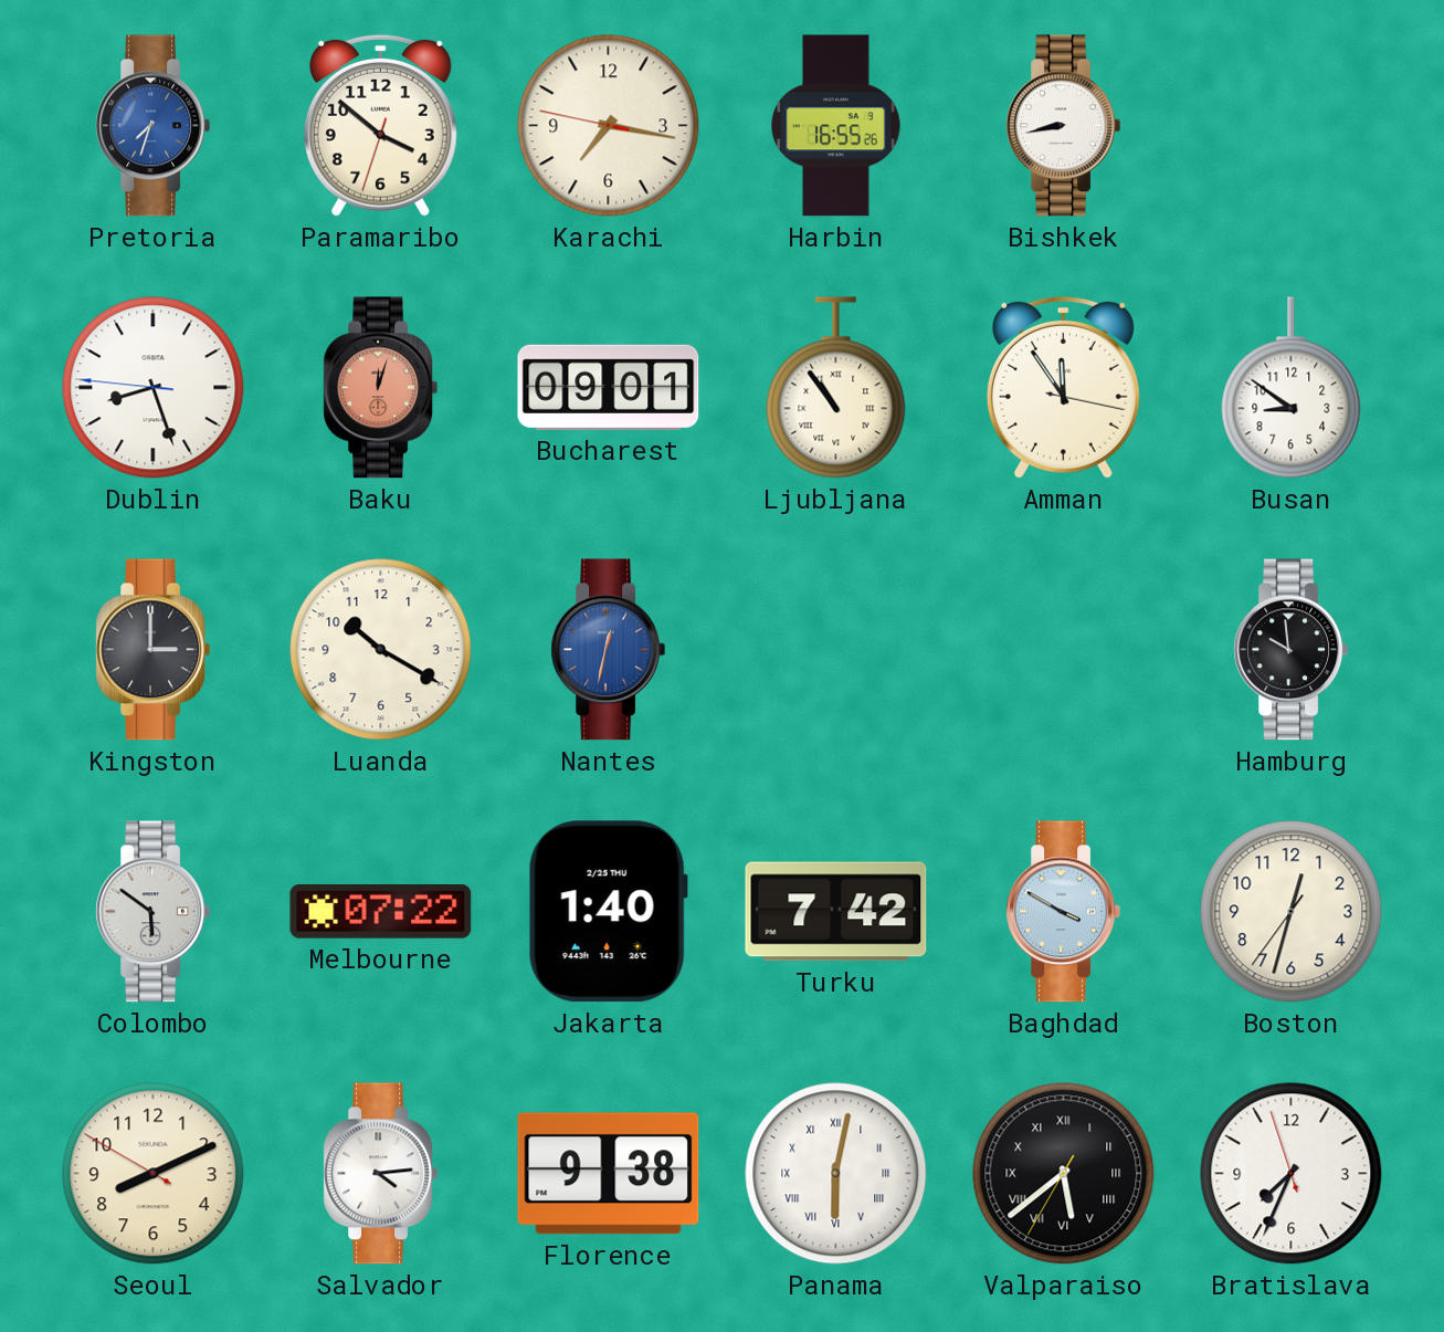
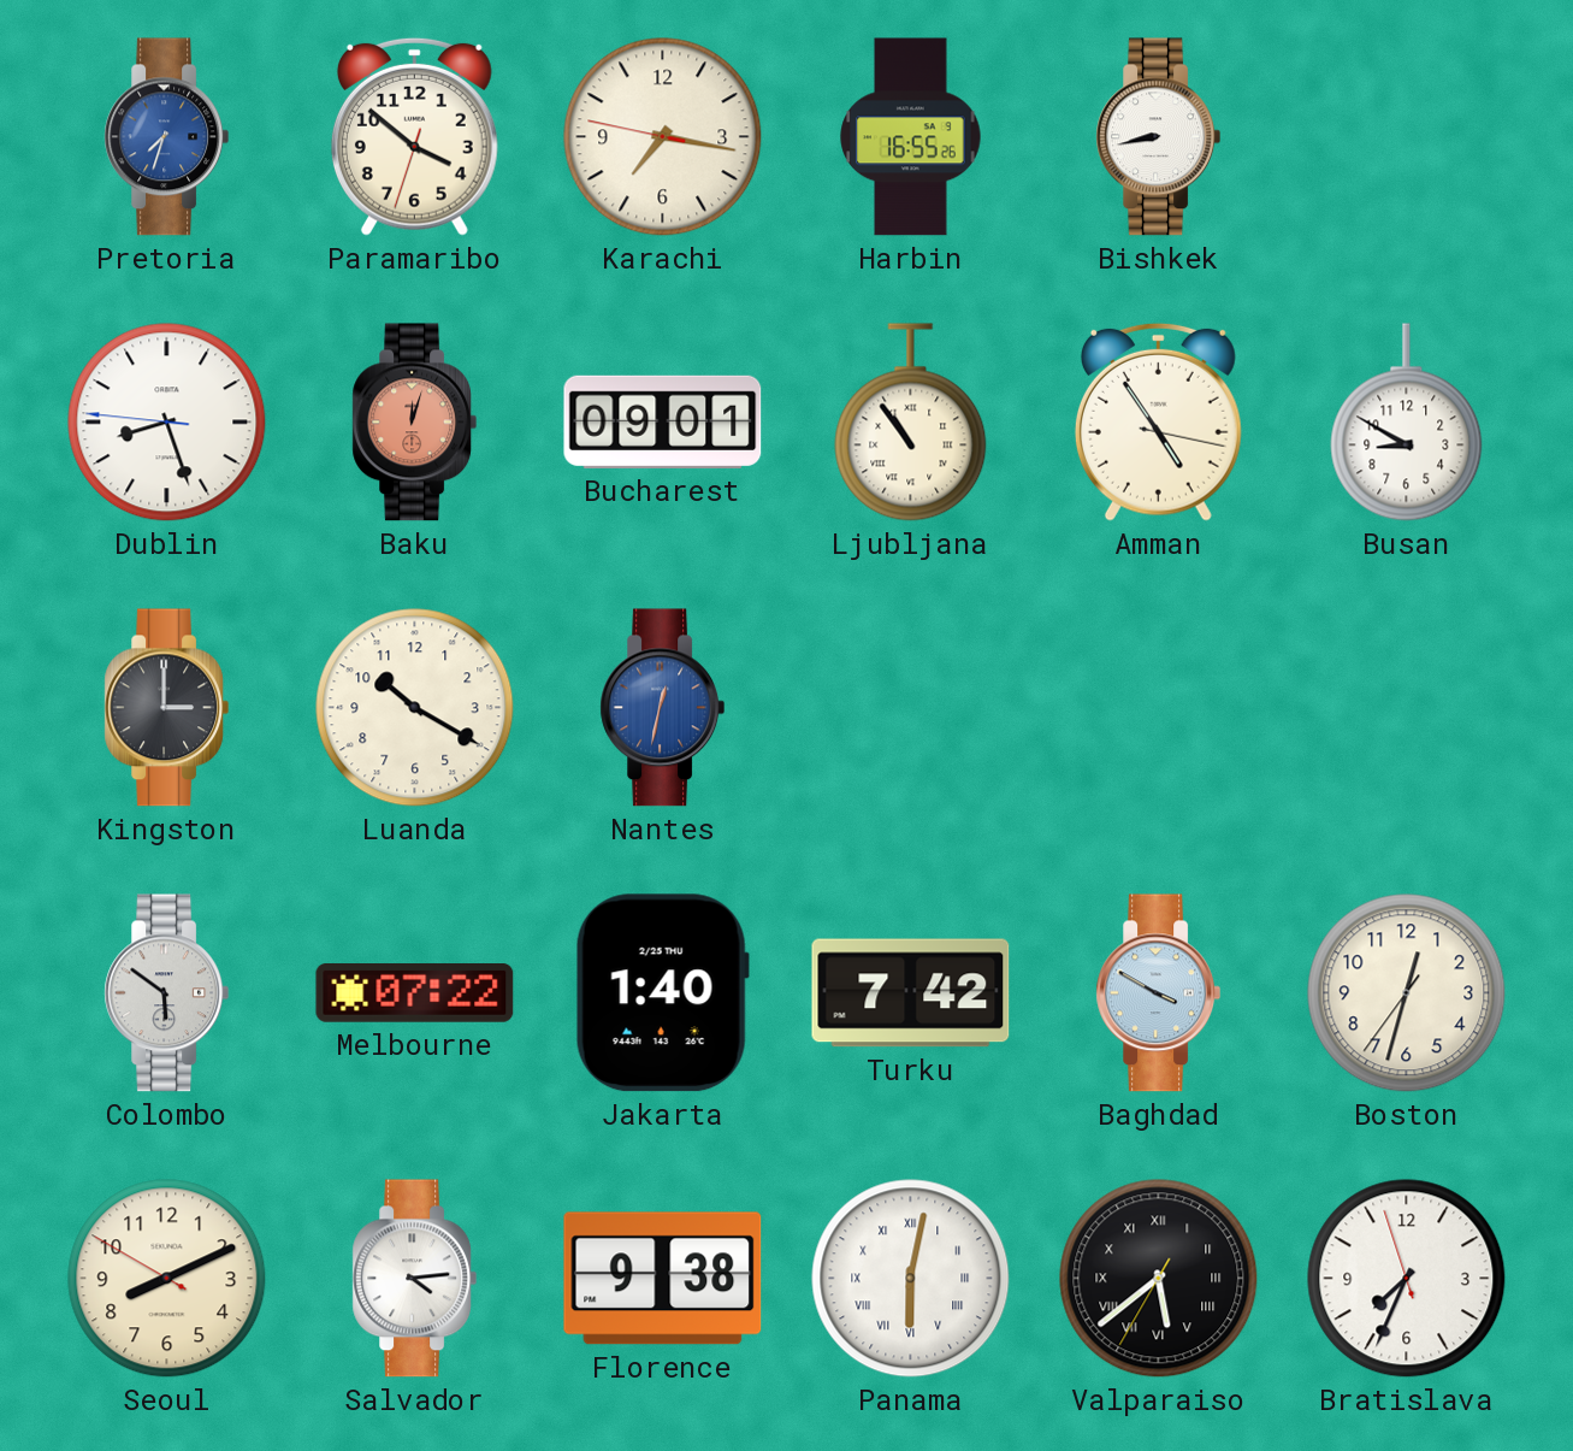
Amman: 11:54 -> 4:54 (1158, 421)
Busan: 8:51 -> 8:50 (1407, 423)
Hamburg: 9:59 -> none (1290, 650)
